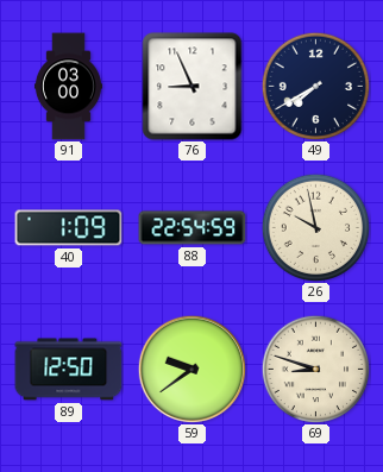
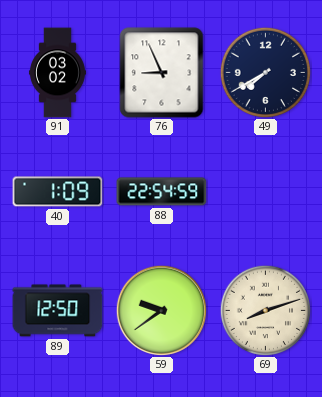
91: 03:00 -> 03:02 (57, 73)
26: 9:58 -> none (315, 227)
69: 8:48 -> 8:12 (265, 310)
